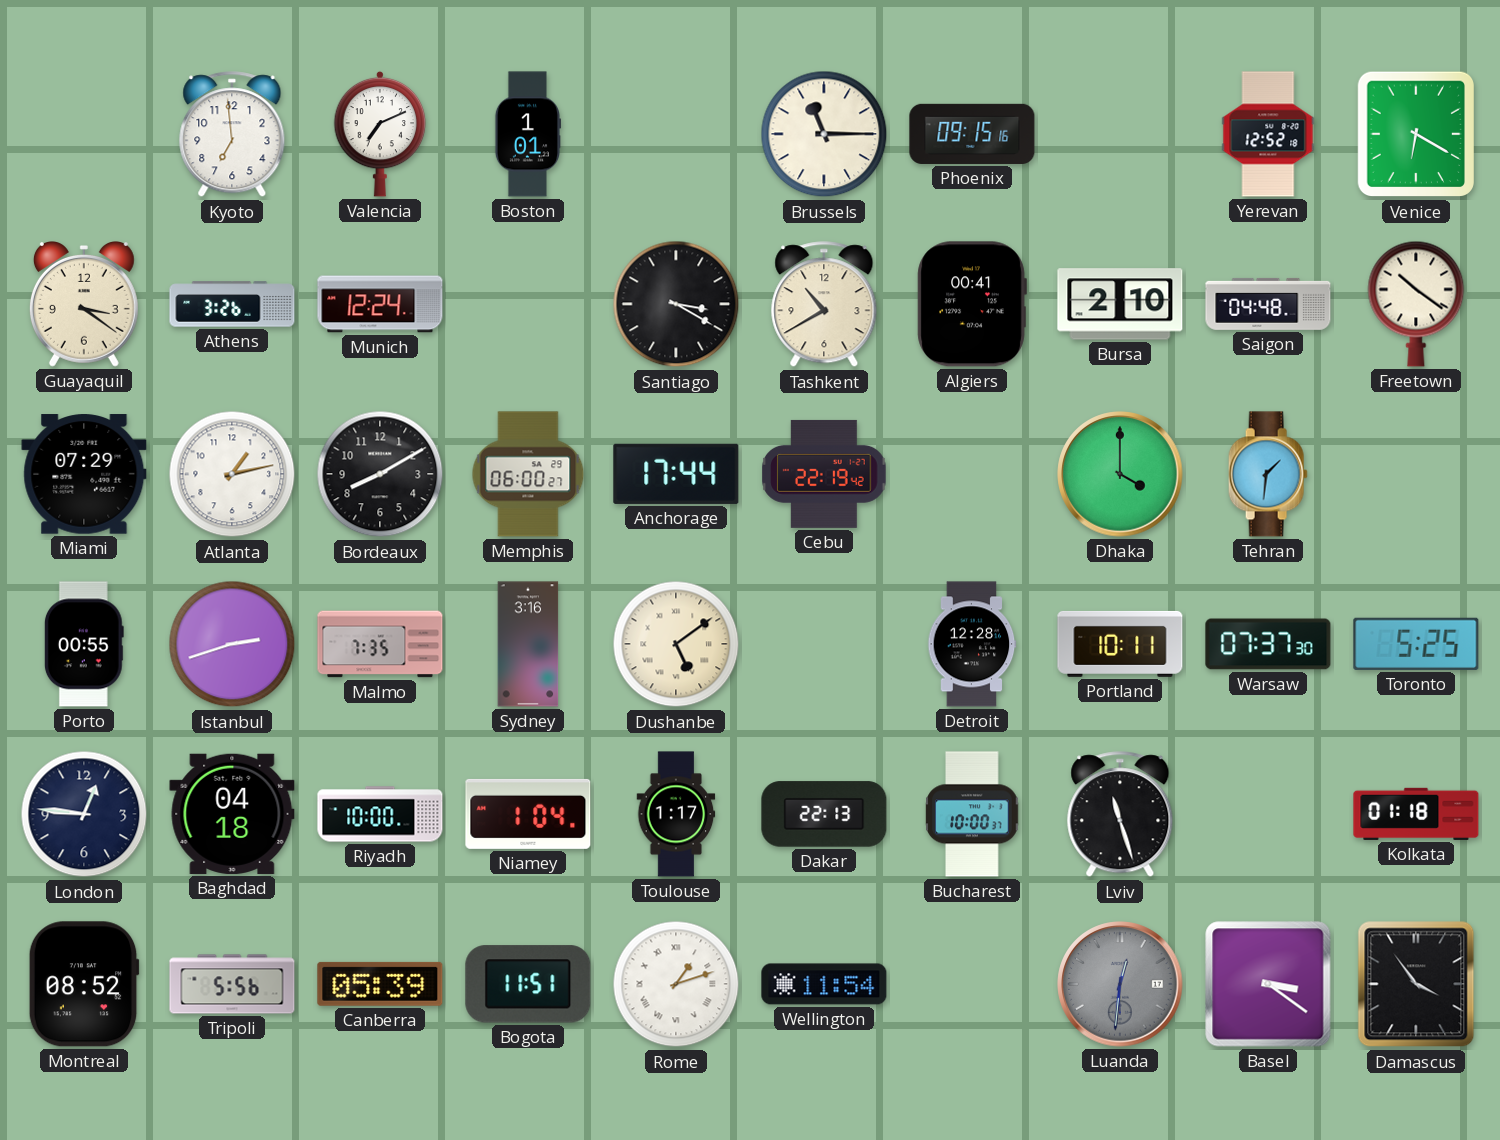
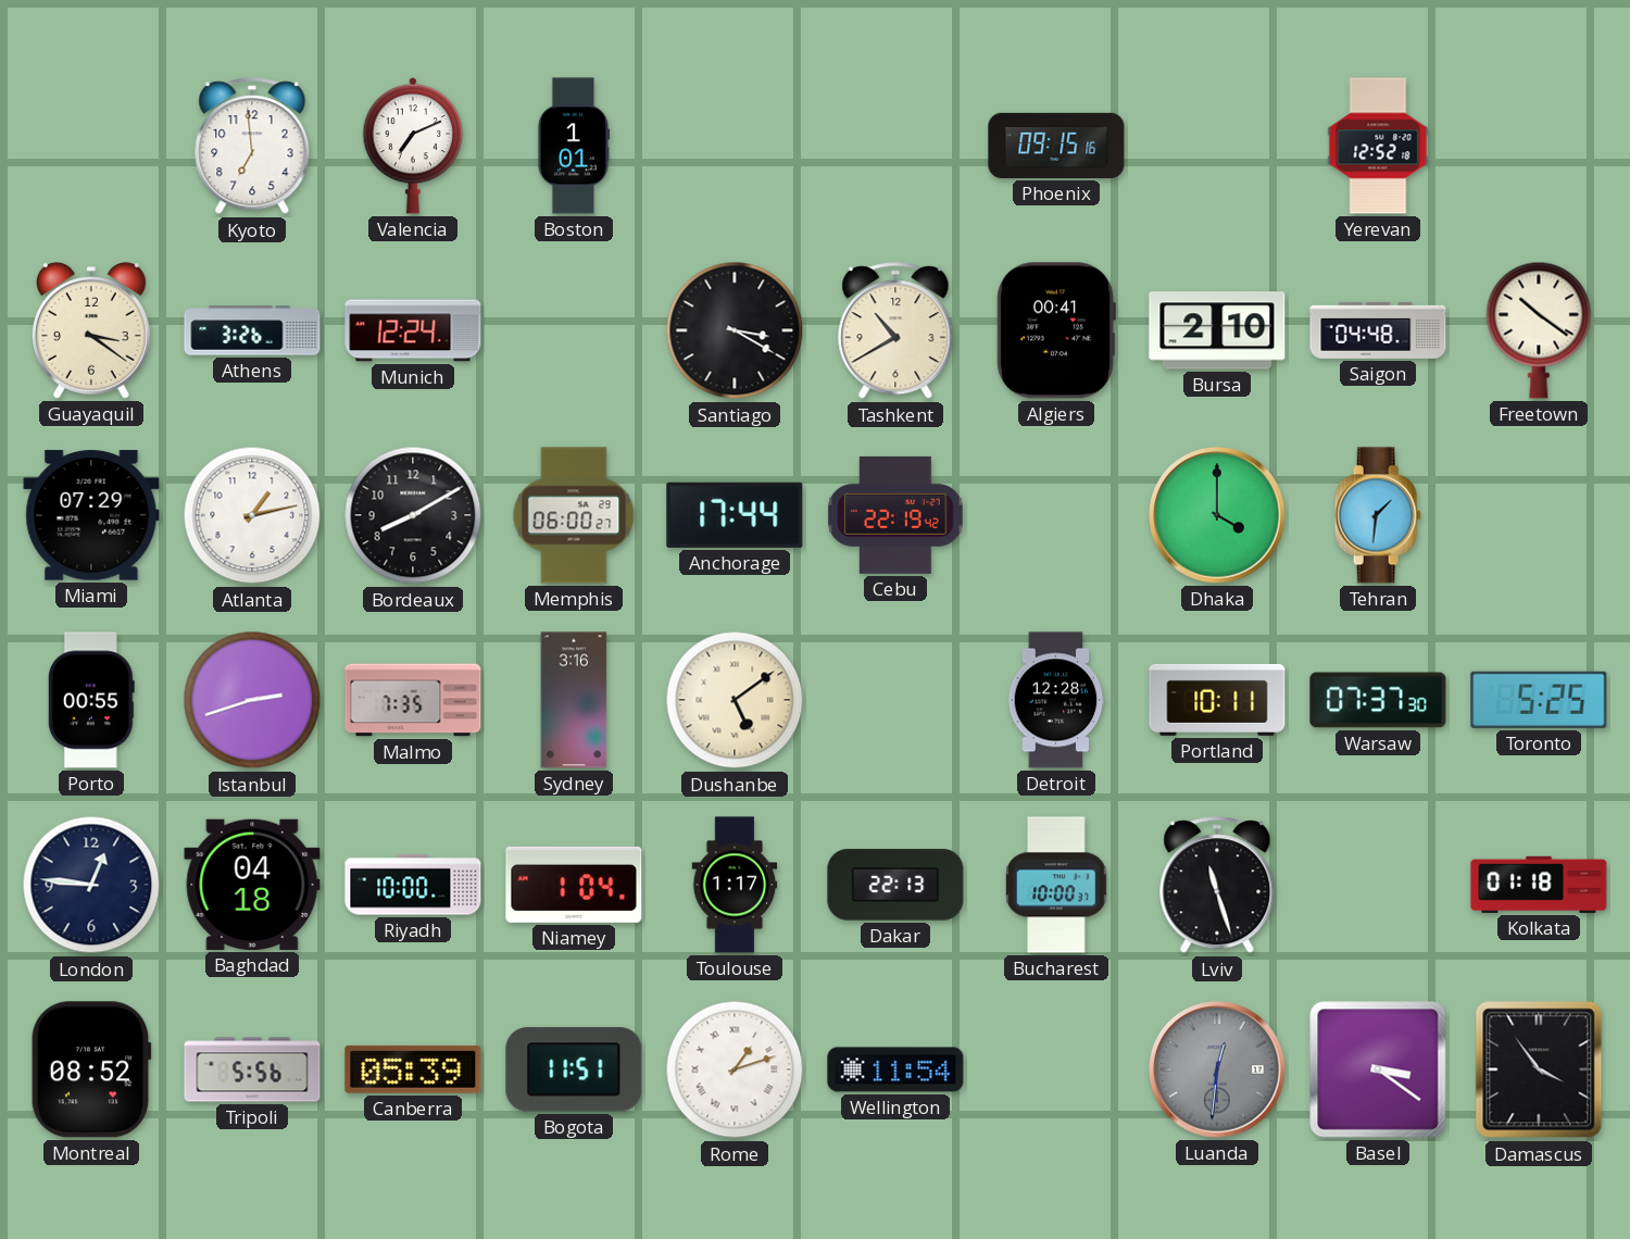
Brussels: 11:15 -> none (824, 134)
Venice: 6:20 -> none (1415, 134)
